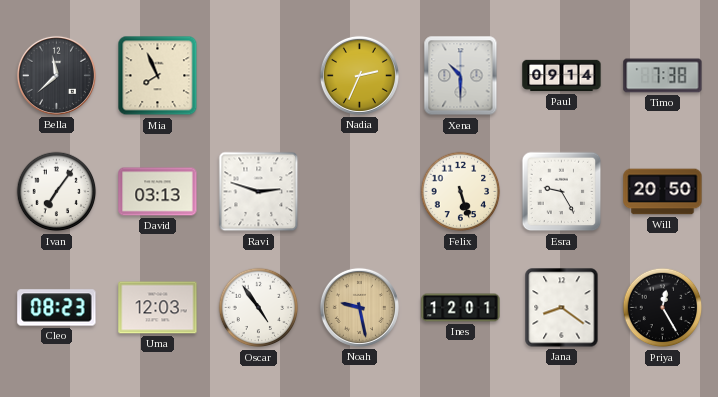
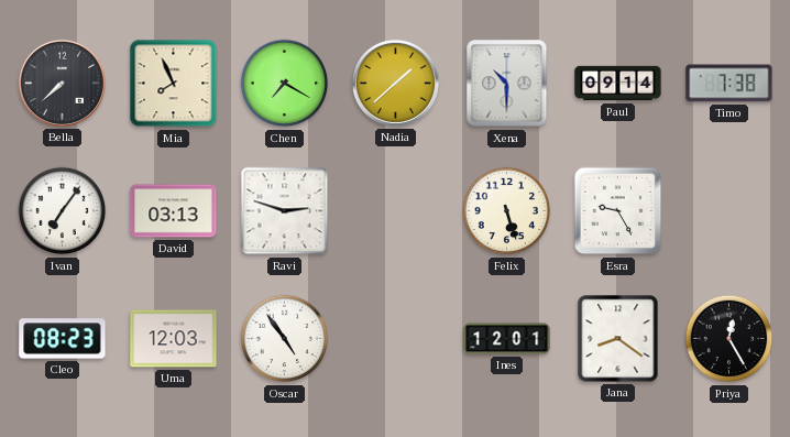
Bella: 11:38 -> 7:38 (62, 83)
Chen: none -> 7:20 (285, 84)
Nadia: 2:34 -> 1:38 (395, 83)
Will: 20:50 -> none (663, 192)
Noah: 9:28 -> none (359, 307)
